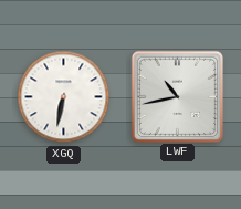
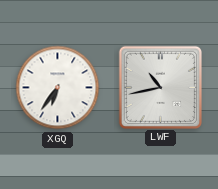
XGQ: 6:32 -> 6:36 (58, 88)
